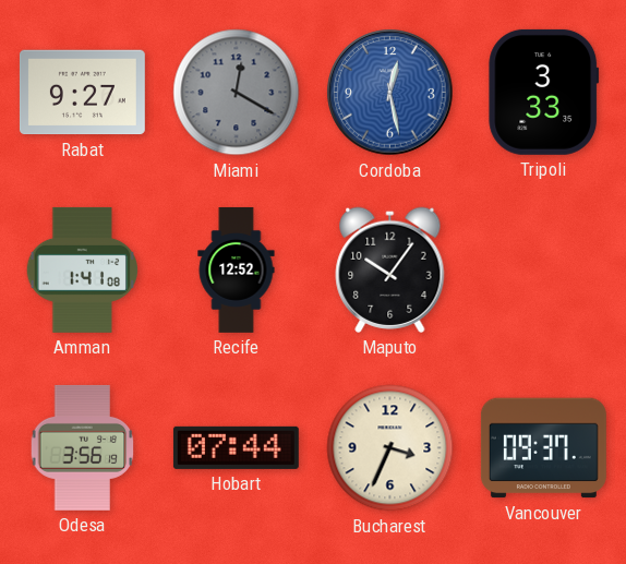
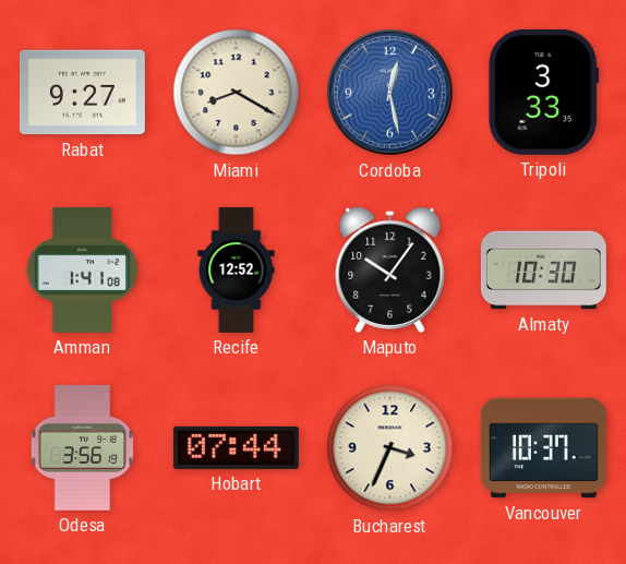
Miami: 12:20 -> 8:20 (237, 93)
Miami dial: grey -> cream (237, 93)
Almaty: none -> 10:30 (543, 271)
Vancouver: 09:37 -> 10:37 (543, 448)
